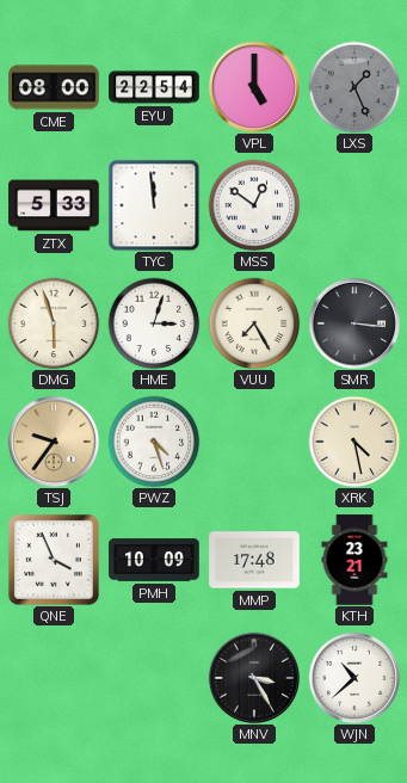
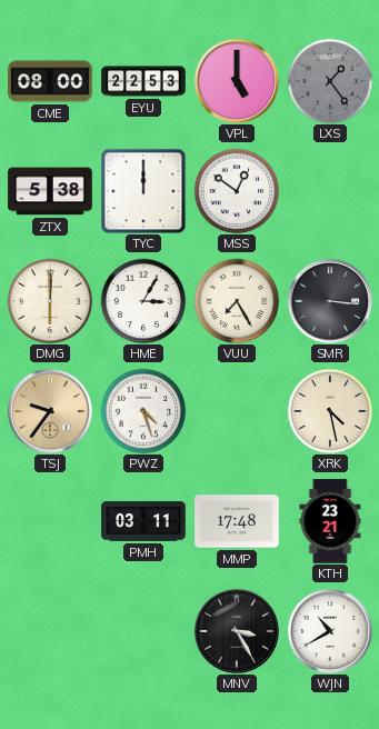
EYU: 22:54 -> 22:53 (143, 81)
LXS: 1:26 -> 1:24 (330, 81)
ZTX: 5:33 -> 5:38 (50, 191)
TYC: 11:59 -> 12:00 (143, 191)
DMG: 5:57 -> 6:00 (50, 301)
HME: 3:03 -> 3:05 (143, 301)
QNE: 3:56 -> none (54, 560)
PMH: 10:09 -> 03:11 (143, 521)
WJN: 10:38 -> 10:40 (330, 631)
